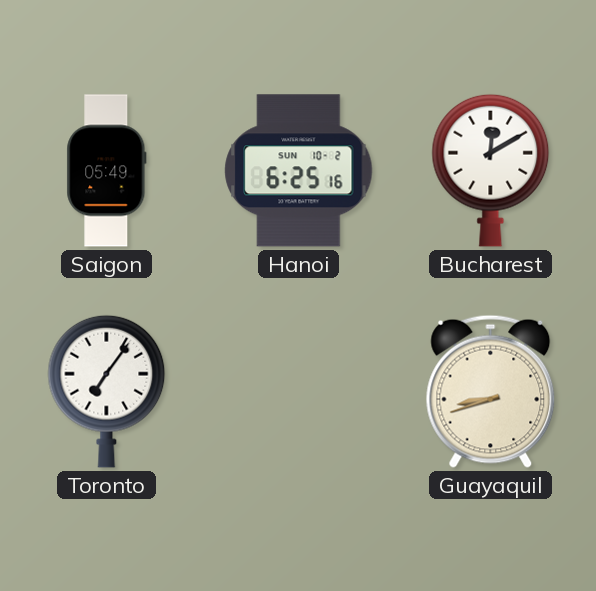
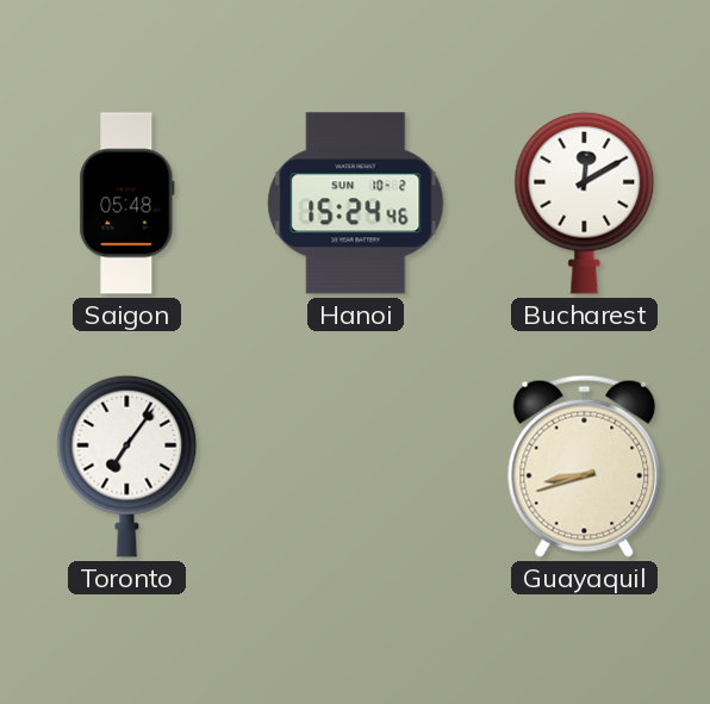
Saigon: 05:49 -> 05:48 (127, 204)
Hanoi: 6:25 -> 15:24 (356, 204)
